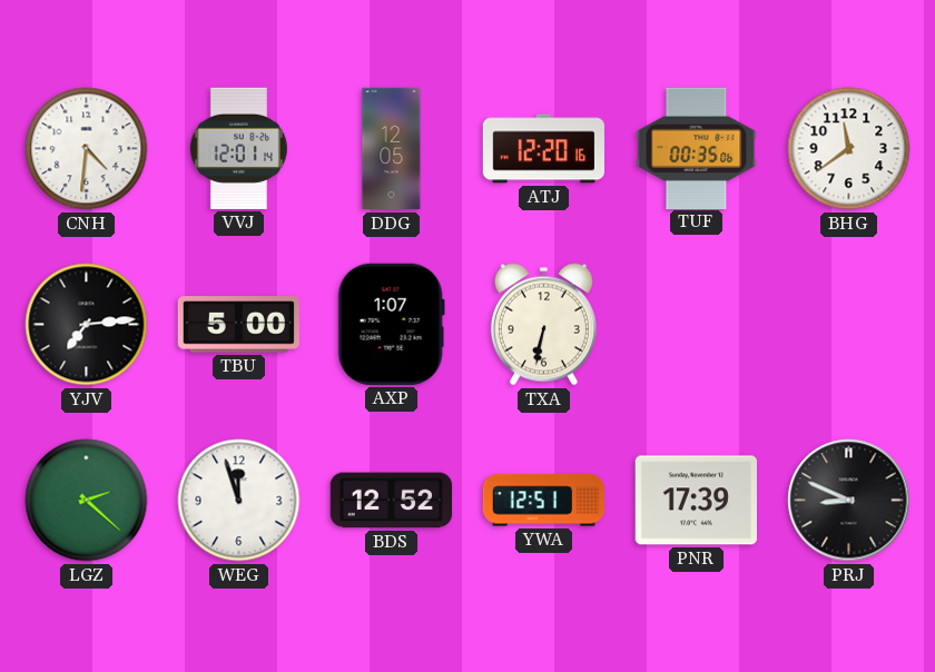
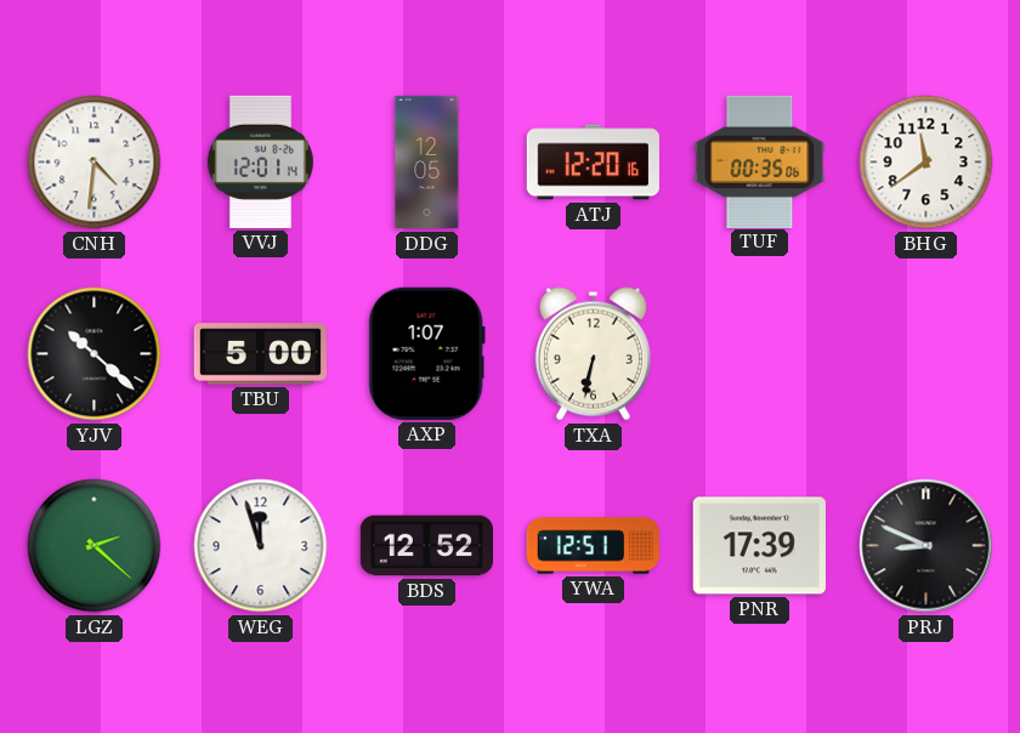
YJV: 7:14 -> 10:22 (95, 354)
